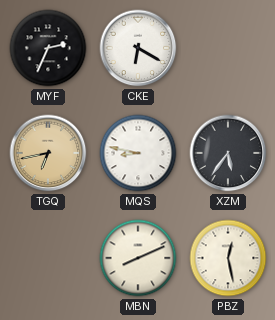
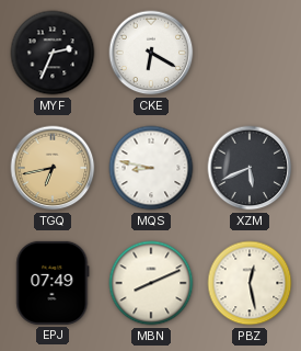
XZM: 5:36 -> 5:41 (250, 168)
EPJ: none -> 07:49 (53, 283)
